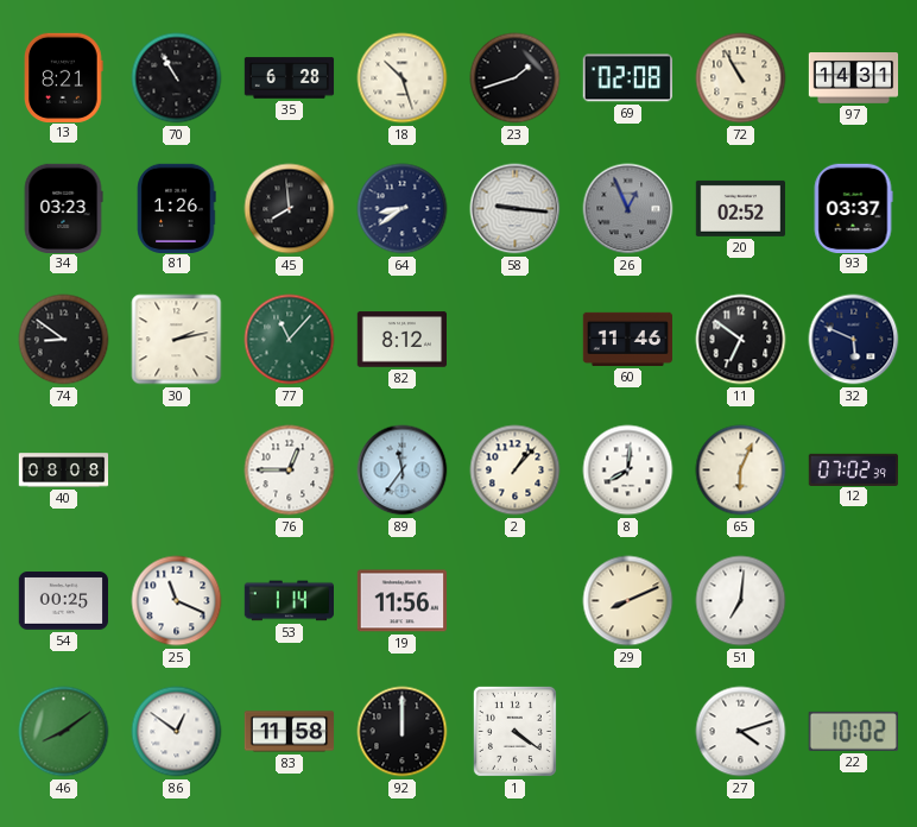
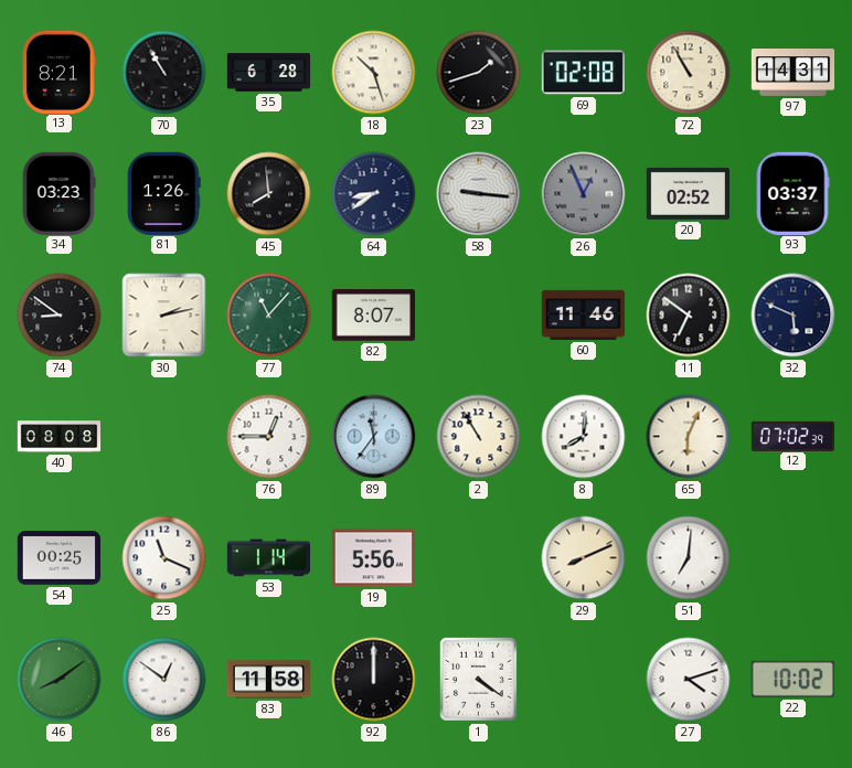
82: 8:12 -> 8:07 (373, 316)
2: 1:07 -> 10:55 (479, 437)
19: 11:56 -> 5:56 (373, 558)
